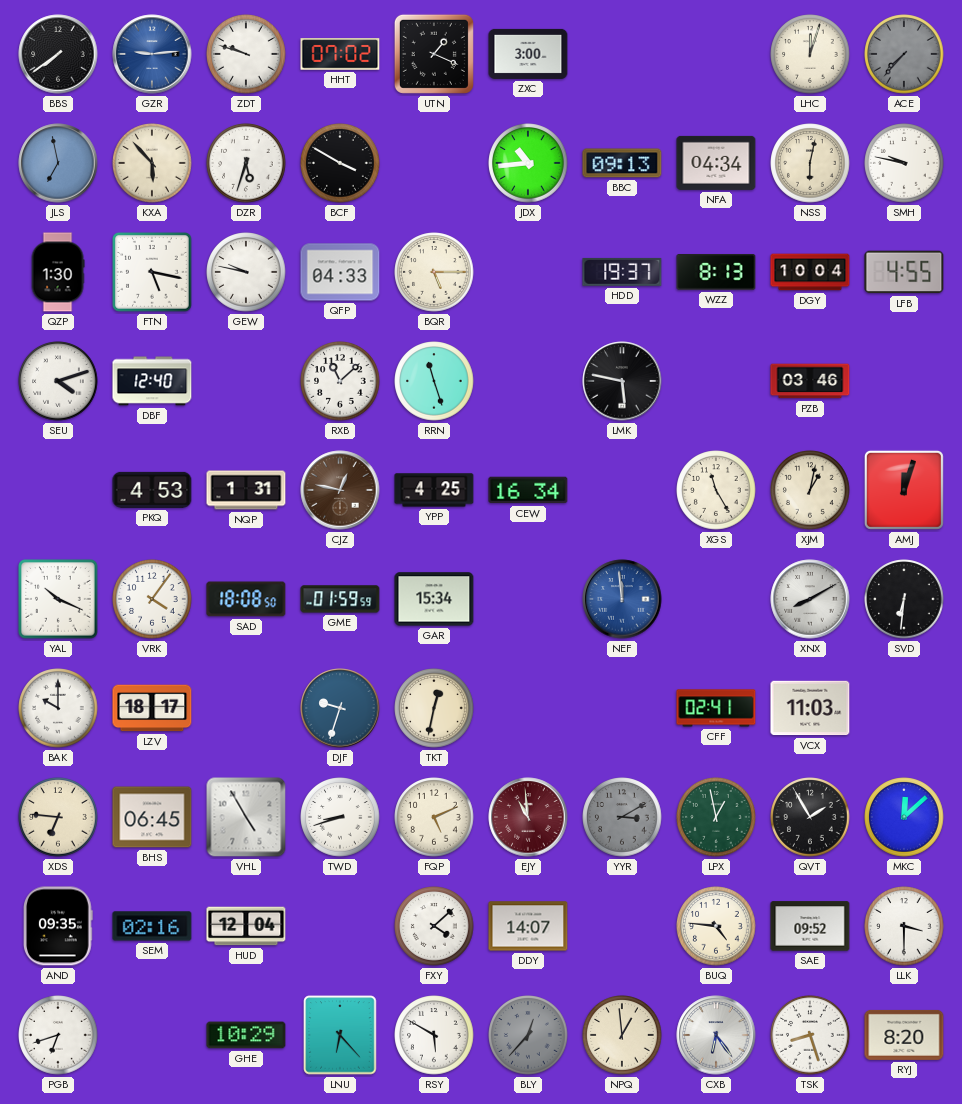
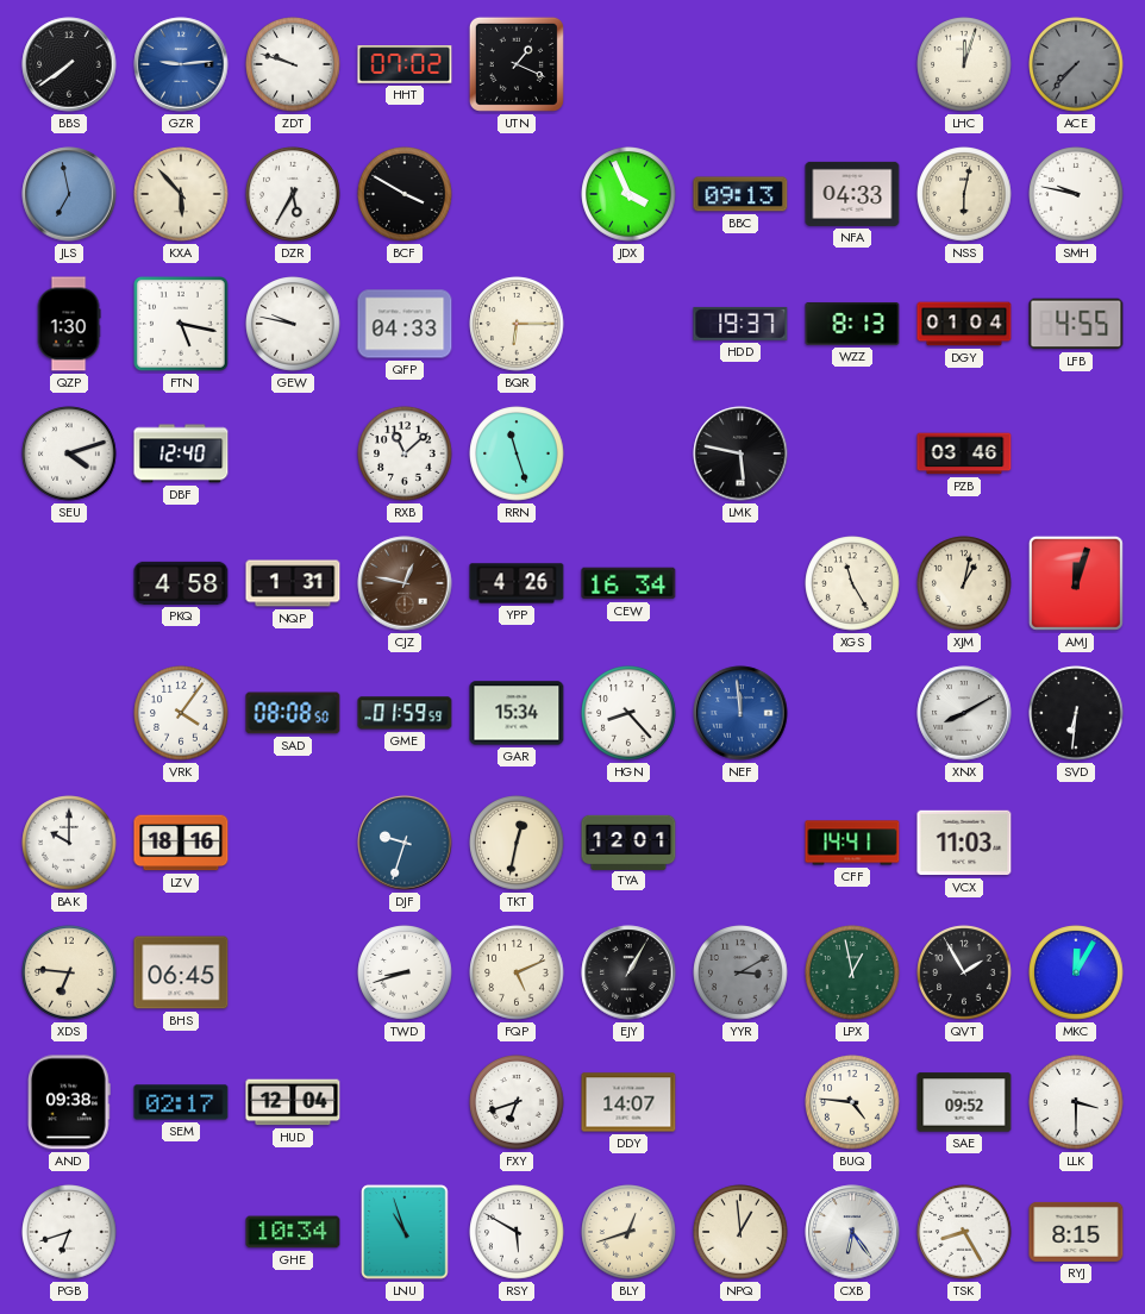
ZXC: 3:00 -> none (528, 54)
DZR: 5:33 -> 5:35 (293, 194)
JDX: 10:44 -> 3:56 (628, 194)
NFA: 04:34 -> 04:33 (852, 194)
BQR: 5:15 -> 6:15 (517, 324)
DGY: 10:04 -> 01:04 (964, 324)
PKQ: 4:53 -> 4:58 (181, 583)
YPP: 4:25 -> 4:26 (517, 583)
YAL: 10:19 -> none (59, 600)
SAD: 18:08 -> 08:08 (293, 713)
HGN: none -> 8:23 (628, 713)
LZV: 18:17 -> 18:16 (181, 843)
TYA: none -> 12:01 (628, 841)
CFF: 02:41 -> 14:41 (852, 843)
VHL: 4:55 -> none (246, 817)
EJY: 10:59 -> 1:05 (628, 972)
EJY dial: burgundy -> black (628, 972)
MKC: 12:08 -> 12:05 (1076, 972)
AND: 09:35 -> 09:38 (70, 1102)
SEM: 02:16 -> 02:17 (181, 1102)
FXY: 4:08 -> 6:42 (517, 1102)
GHE: 10:29 -> 10:34 (293, 1232)
LNU: 6:23 -> 10:57 (405, 1232)
BLY: 12:37 -> 12:42 (628, 1232)
BLY dial: grey -> cream (628, 1232)
TSK: 8:27 -> 8:25 (964, 1232)
RYJ: 8:20 -> 8:15 (1076, 1232)
